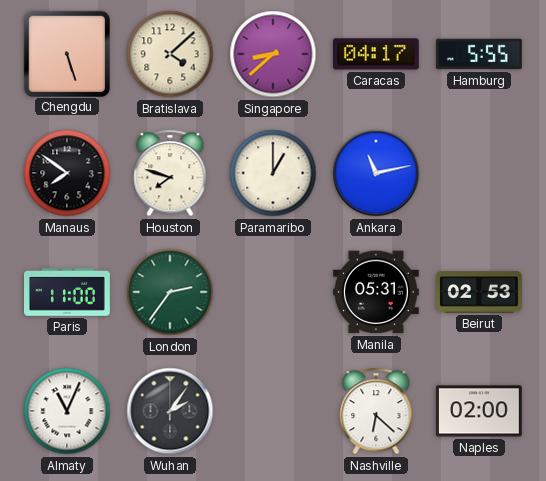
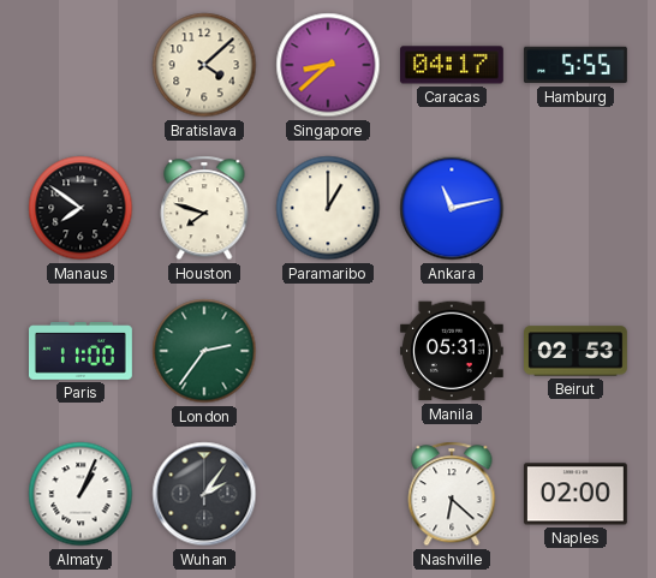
Chengdu: 5:27 -> none (66, 53)
Almaty: 11:04 -> 1:04 (80, 494)
